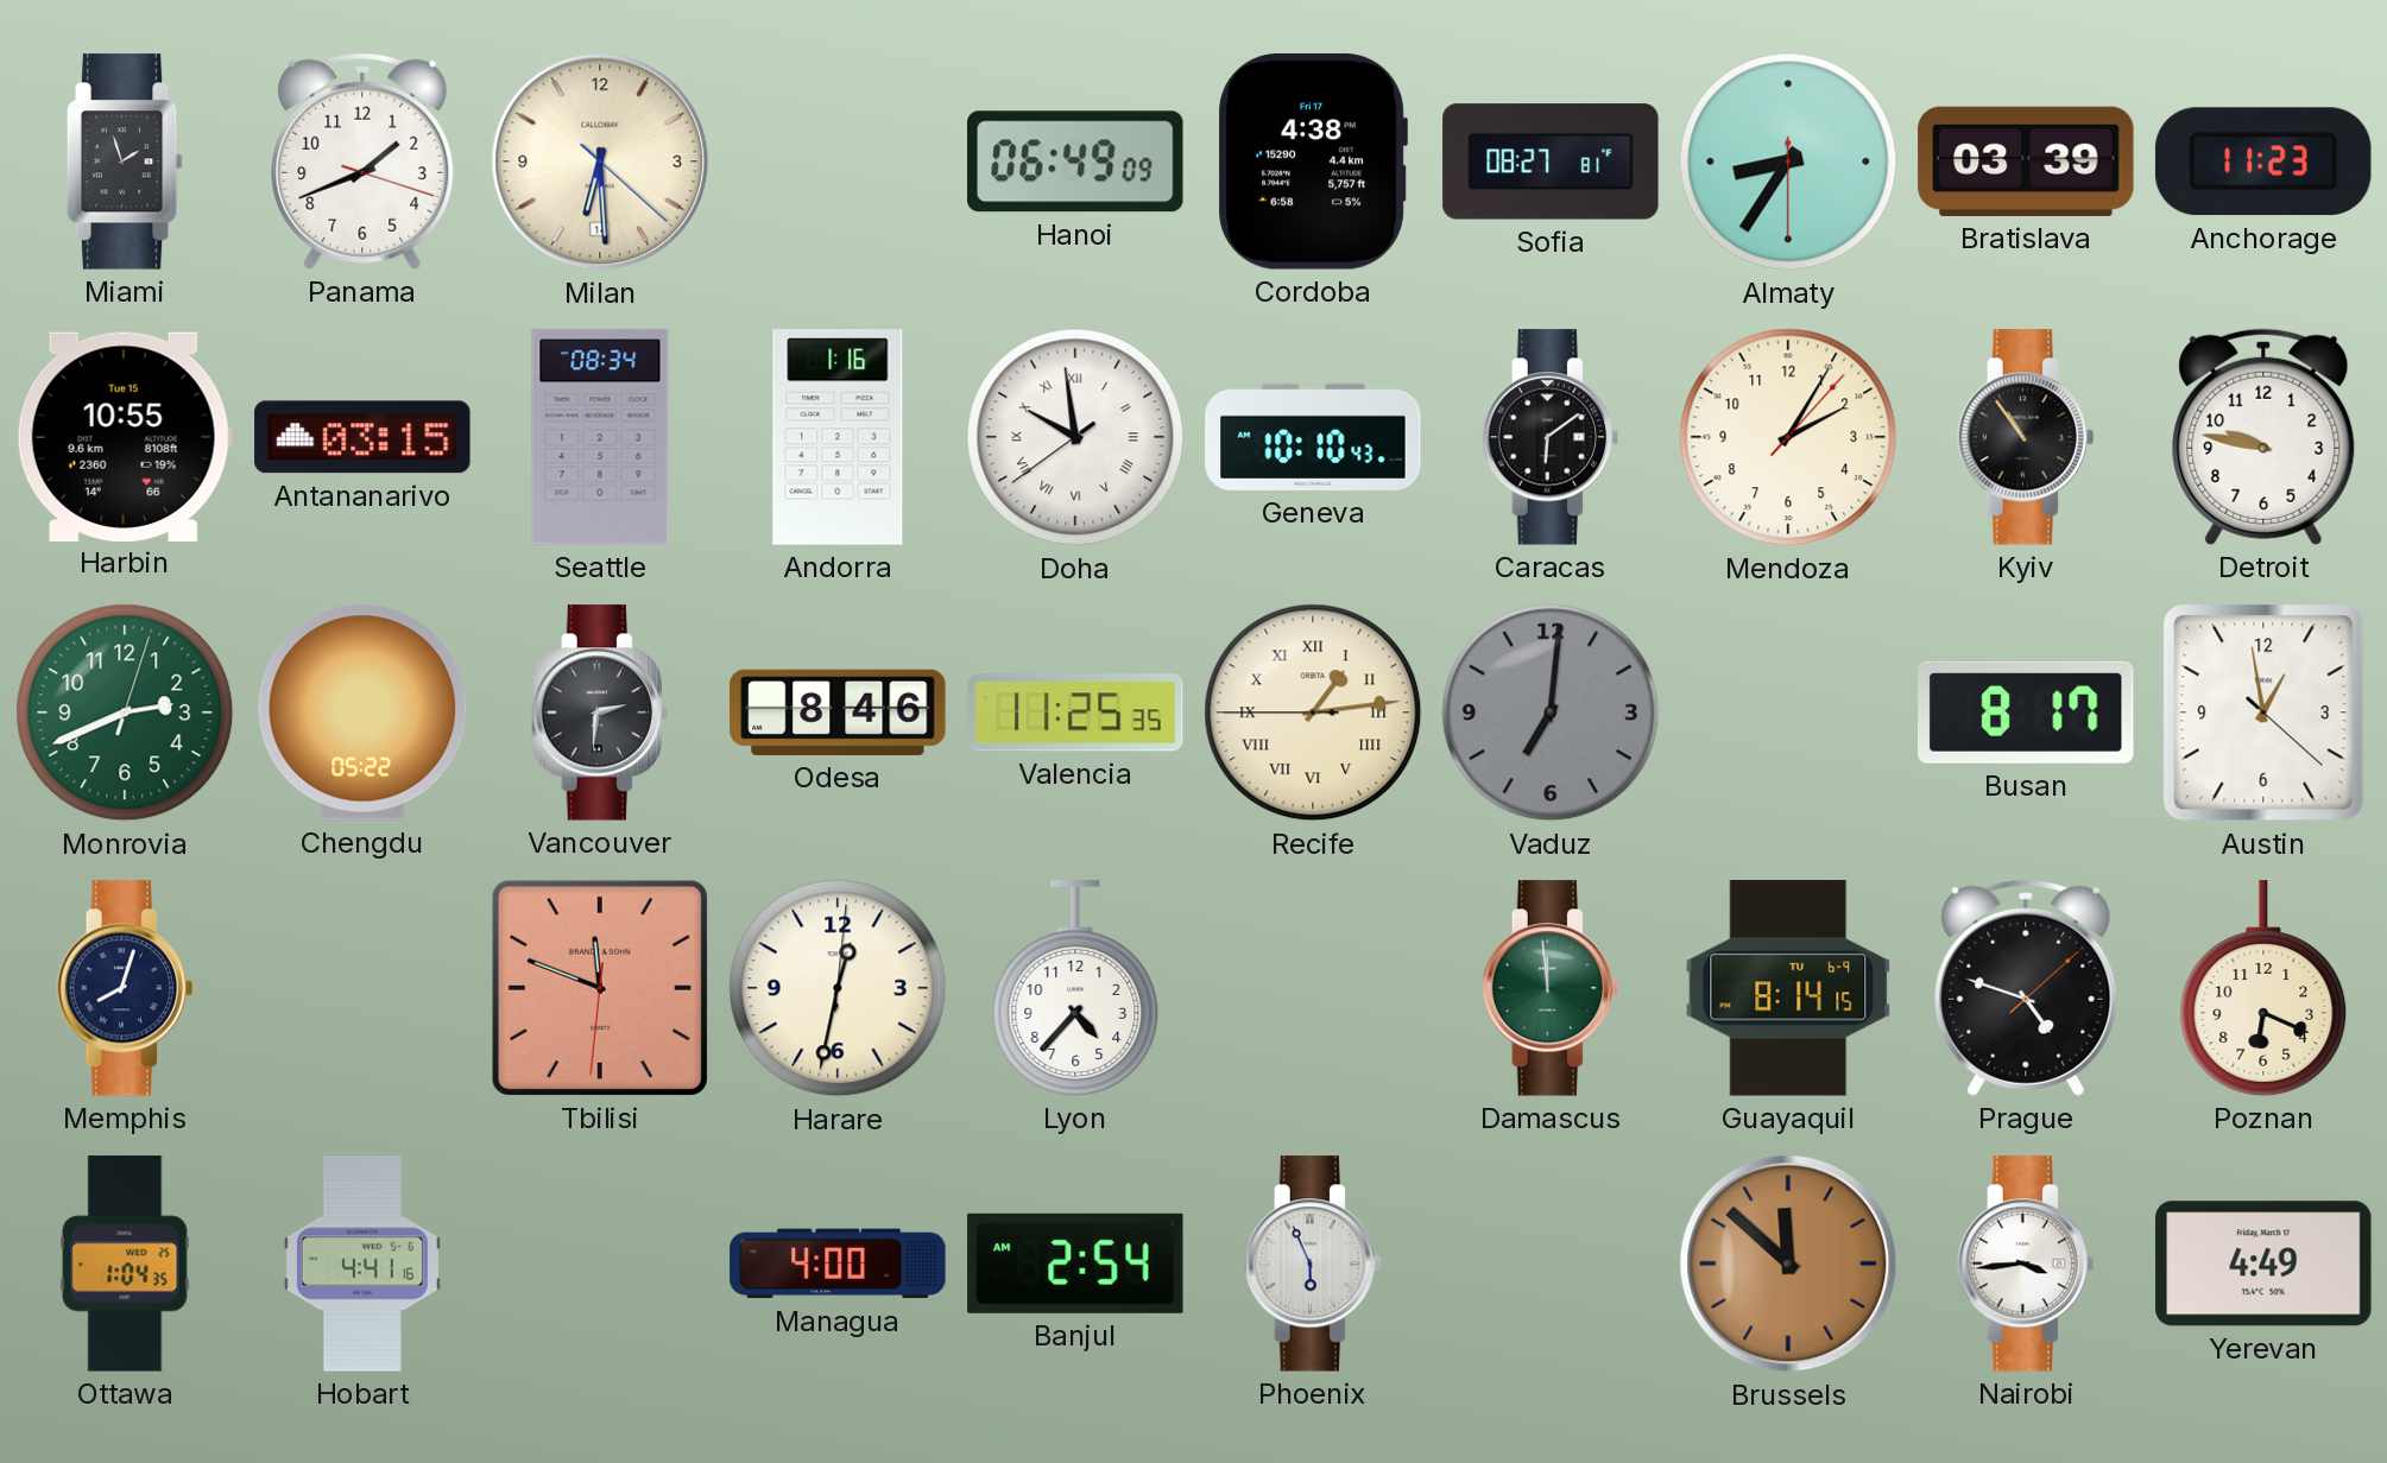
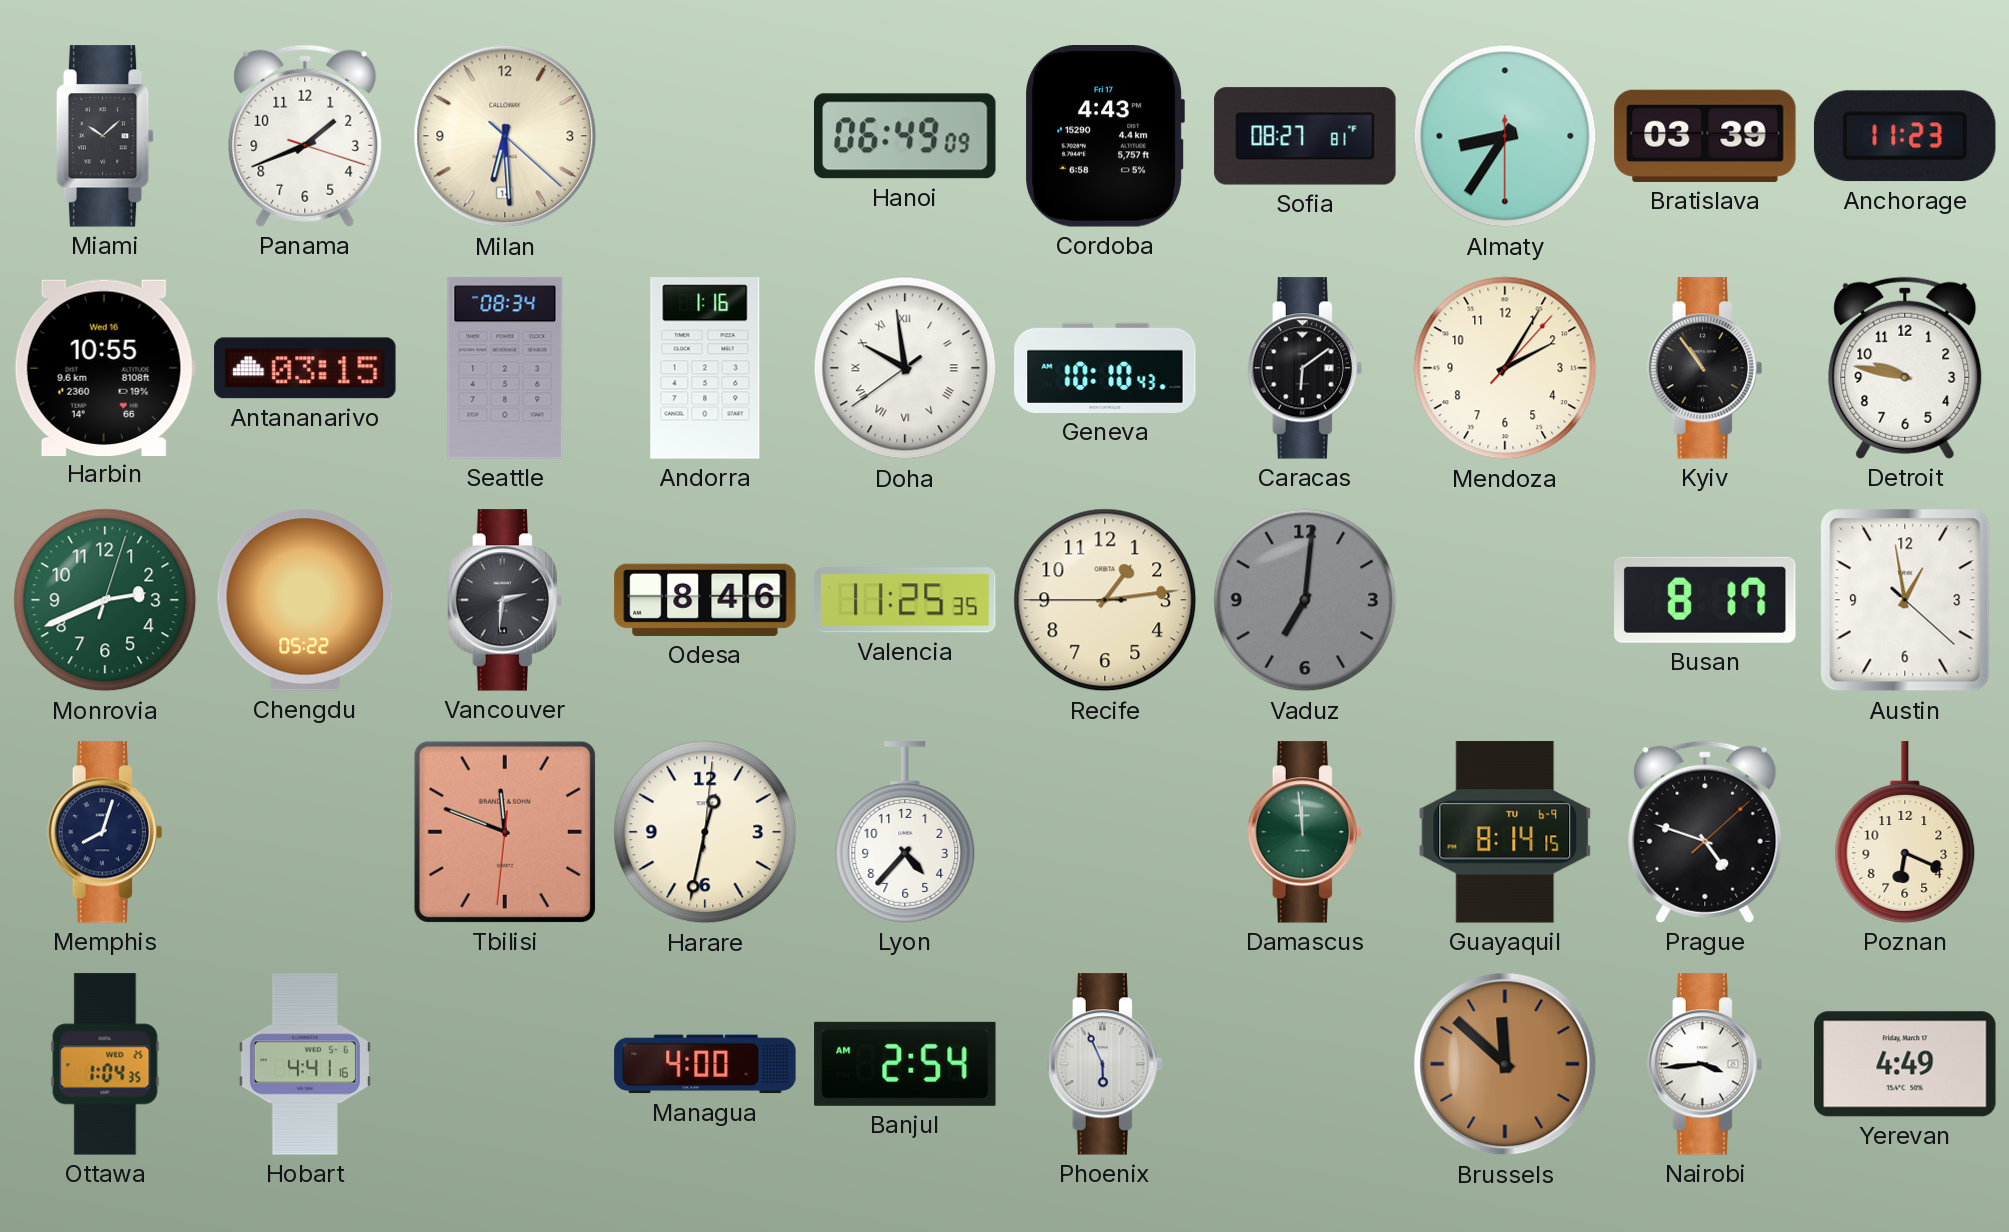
Miami: 1:57 -> 10:08 (105, 136)
Cordoba: 4:38 -> 4:43 (1105, 137)
Harbin date: Tue 15 -> Wed 16 (105, 367)
Recife numerals: Roman -> Arabic (1105, 600)
